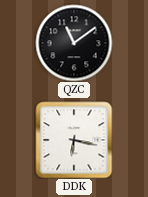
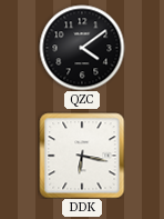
QZC: 11:09 -> 4:09 (82, 48)
